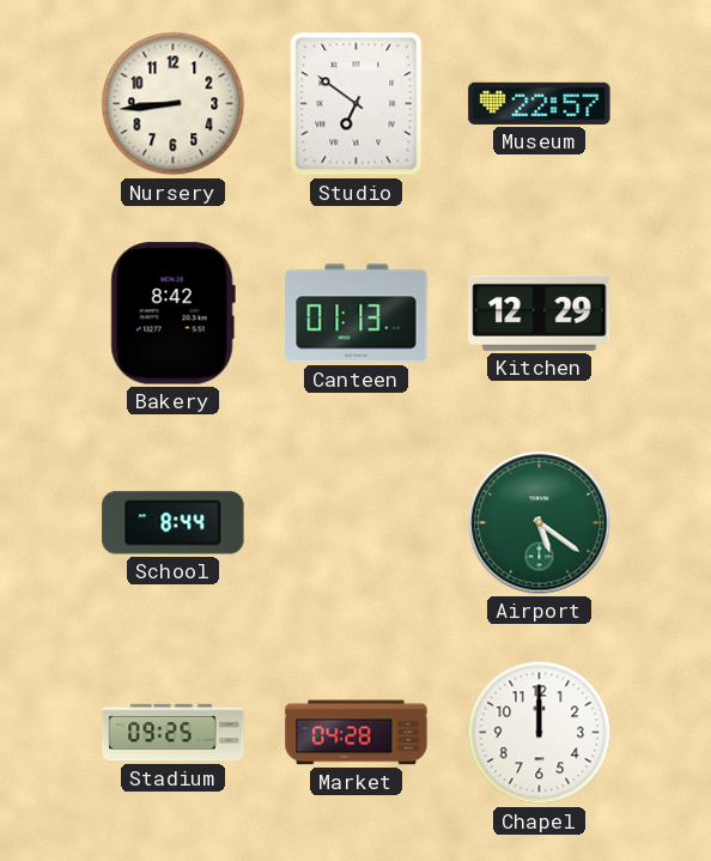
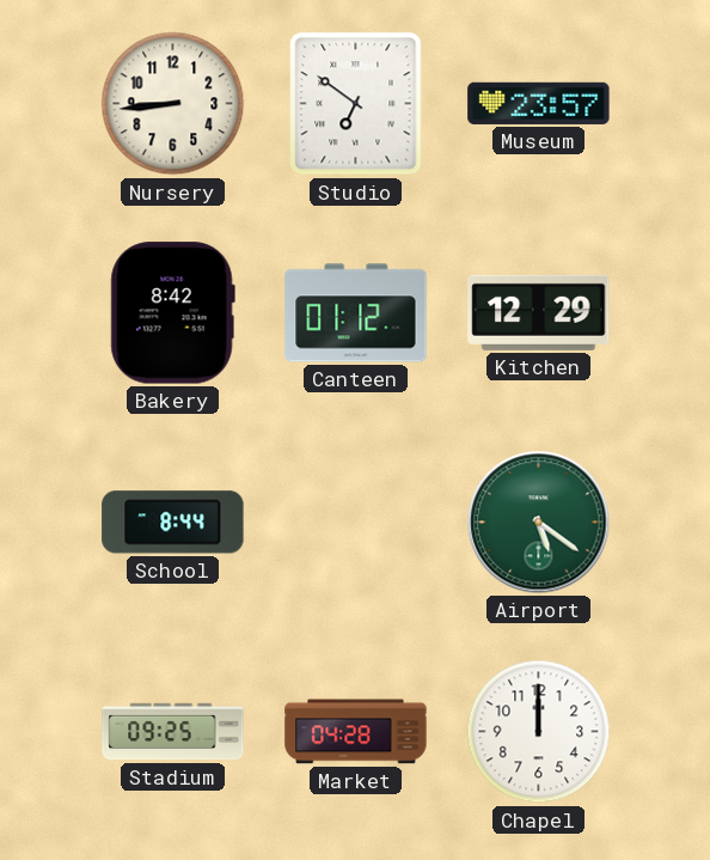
Museum: 22:57 -> 23:57 (539, 103)
Canteen: 01:13 -> 01:12 (356, 313)
